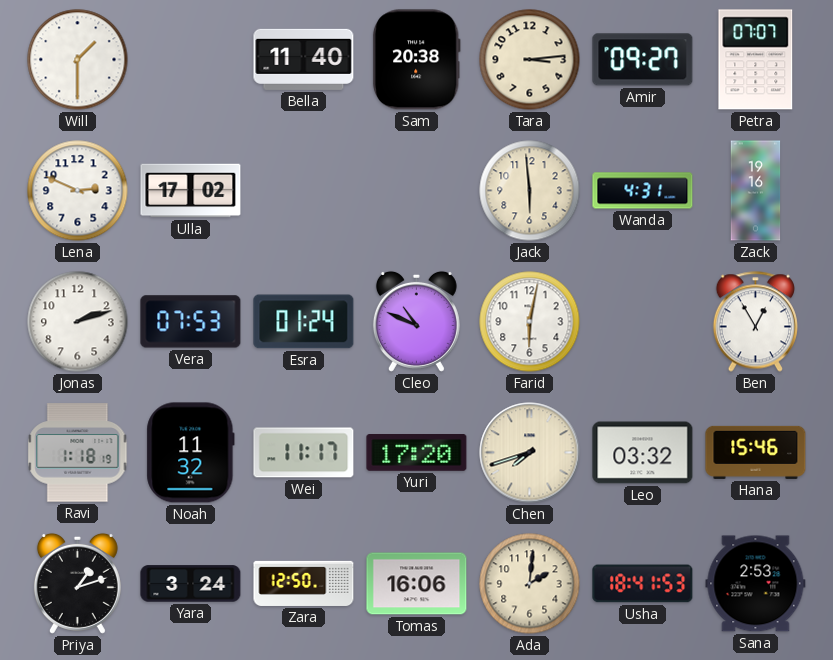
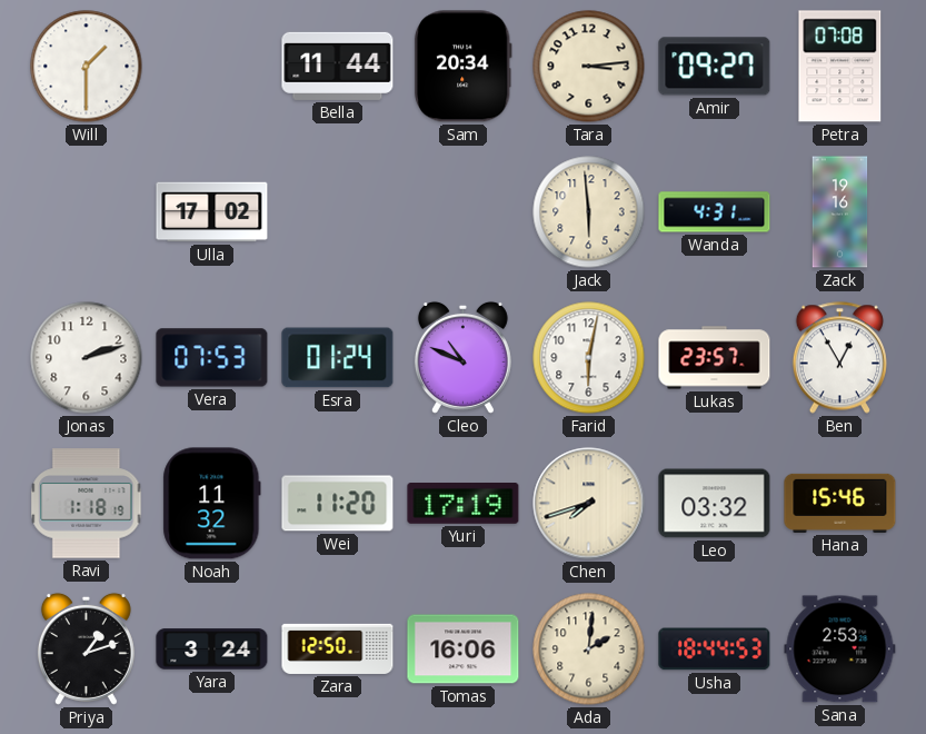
Bella: 11:40 -> 11:44 (338, 66)
Sam: 20:38 -> 20:34 (462, 67)
Petra: 07:07 -> 07:08 (840, 67)
Lena: 2:49 -> none (78, 191)
Lukas: none -> 23:57 (715, 358)
Wei: 11:17 -> 11:20 (338, 504)
Yuri: 17:20 -> 17:19 (464, 504)
Usha: 18:41 -> 18:44 (715, 649)
